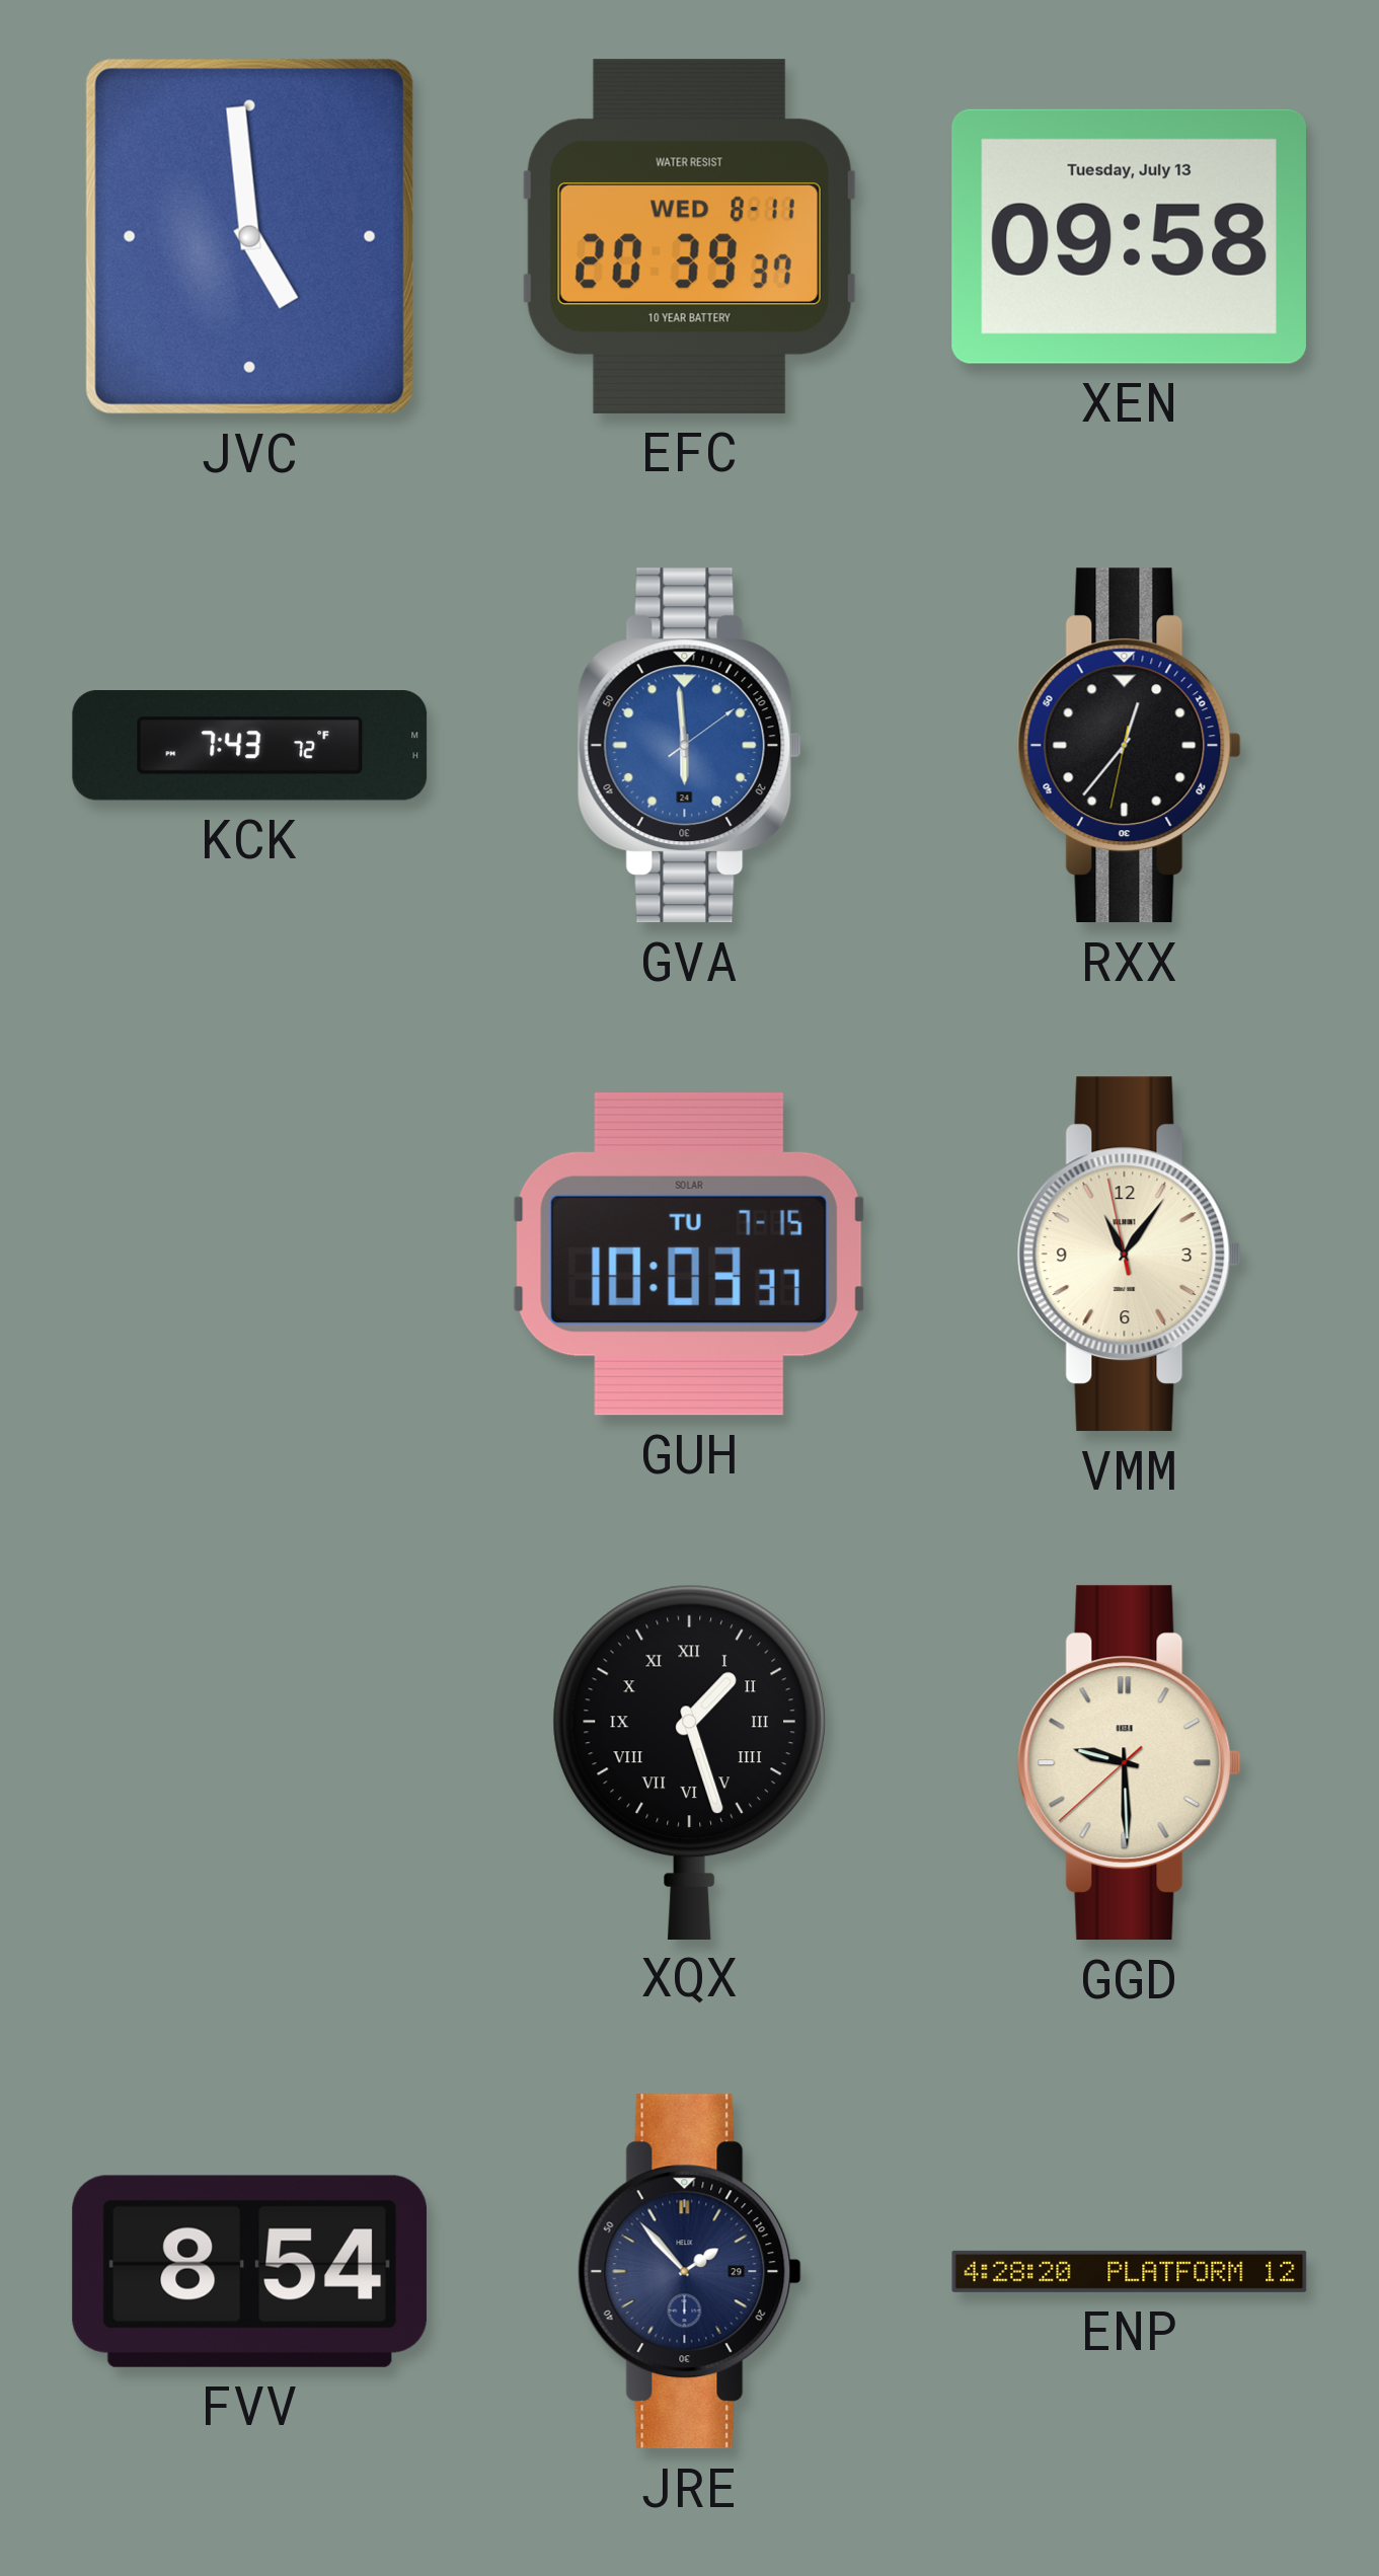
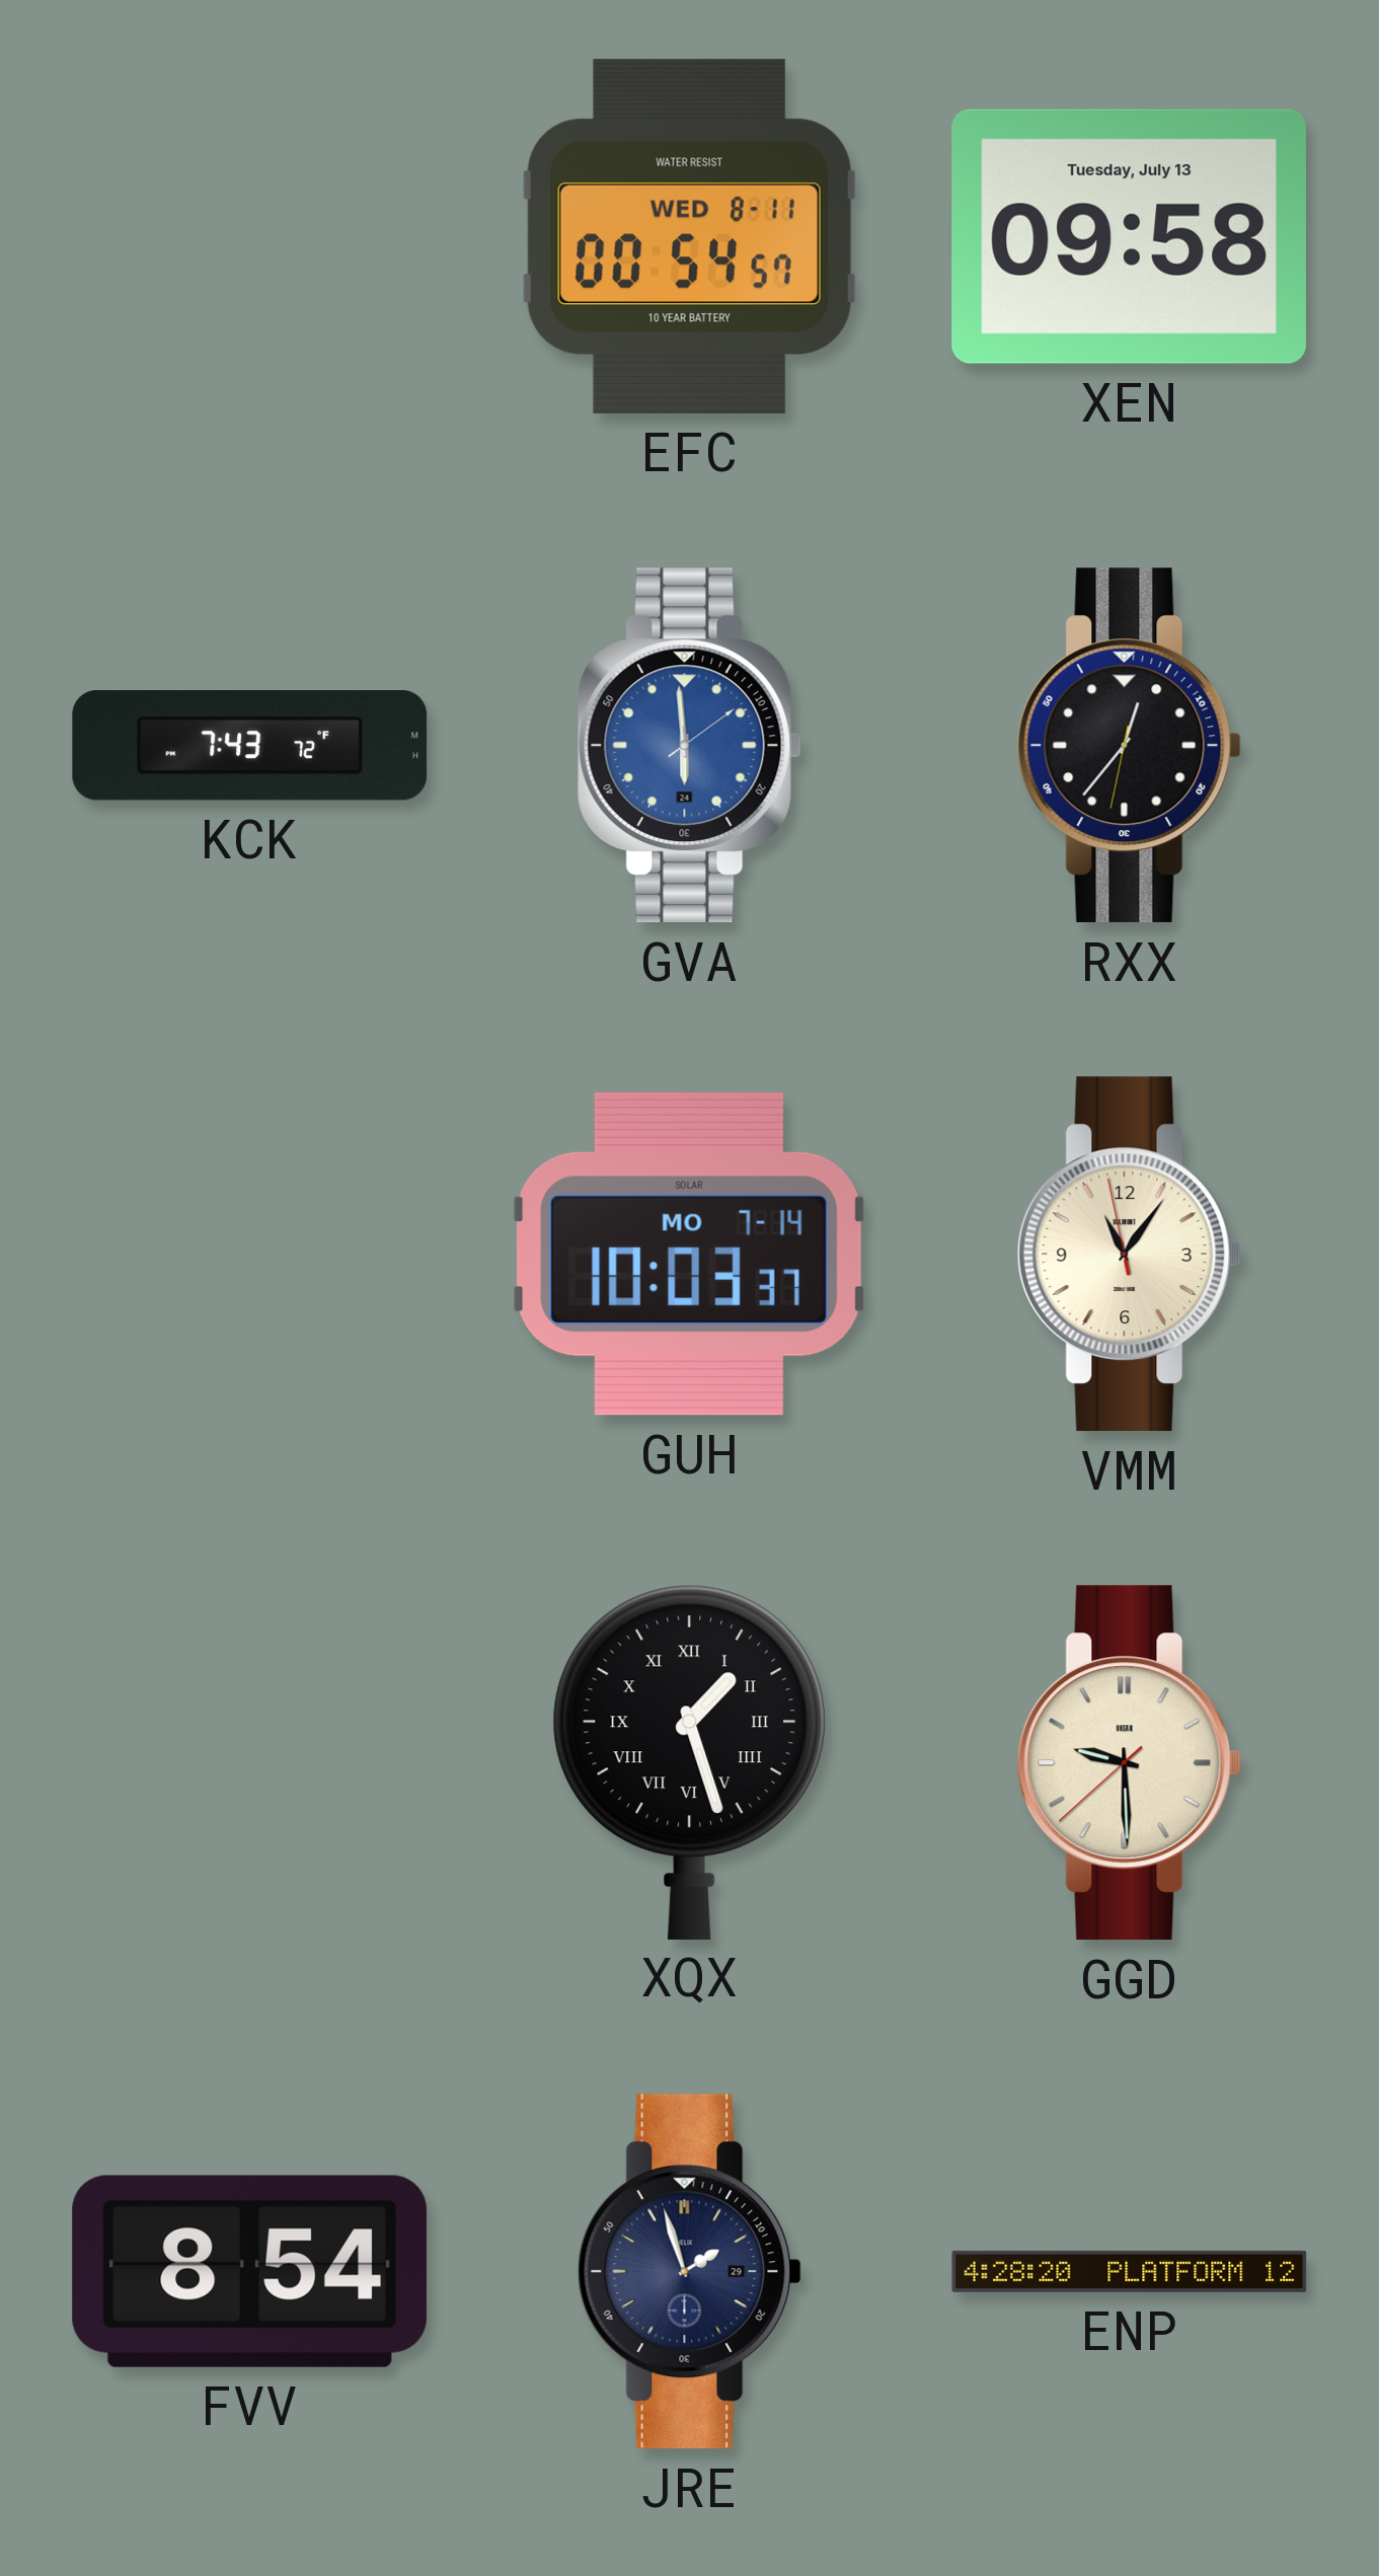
JVC: 4:59 -> none (249, 236)
EFC: 20:39 -> 00:54 (689, 236)
GUH date: TU 7-15 -> MO 7-14 (689, 1254)
JRE: 1:53 -> 1:57 (689, 2272)
